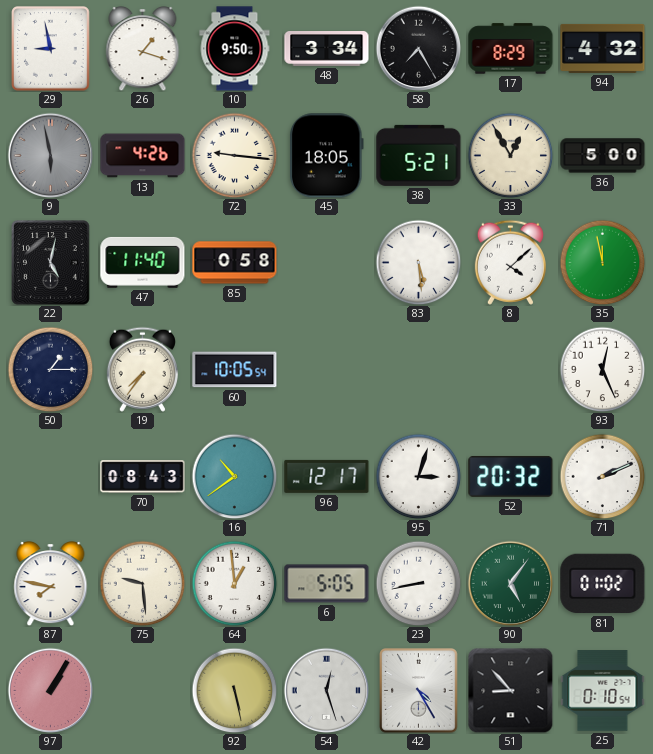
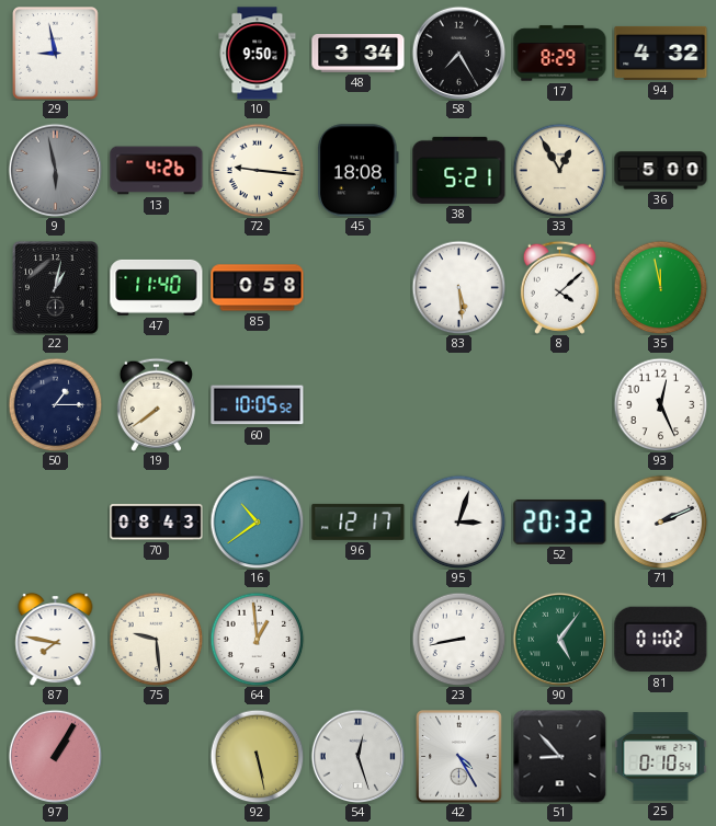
26: 1:18 -> none (143, 48)
45: 18:05 -> 18:08 (359, 171)
22: 5:02 -> 1:02 (56, 288)
19: 7:36 -> 7:39 (156, 404)
60: 10:05:54 -> 10:05:52 (258, 405)
6: 5:05 -> none (327, 584)
